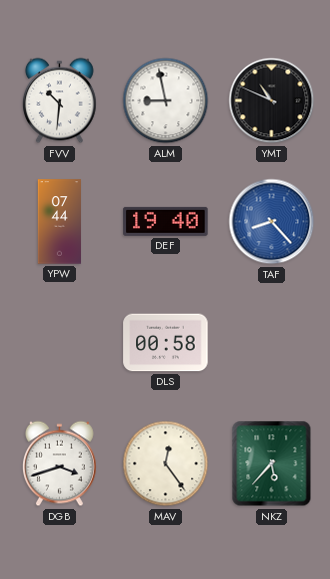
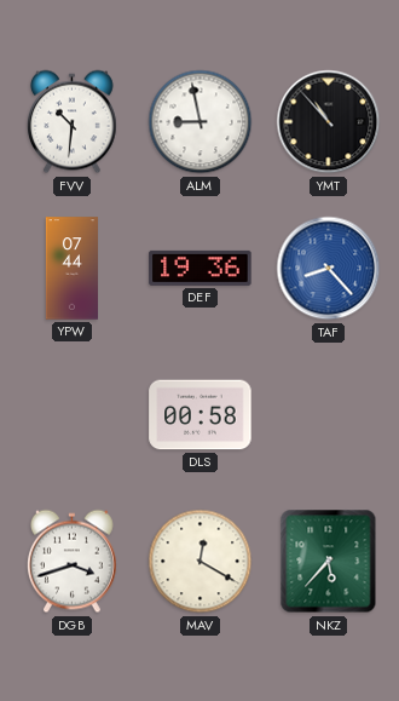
YMT: 10:49 -> 10:53 (329, 122)
DEF: 19:40 -> 19:36 (201, 268)
MAV: 12:24 -> 12:20 (201, 562)
